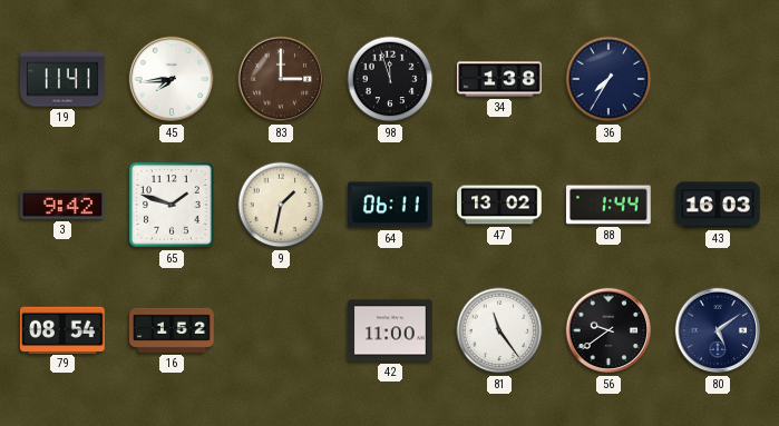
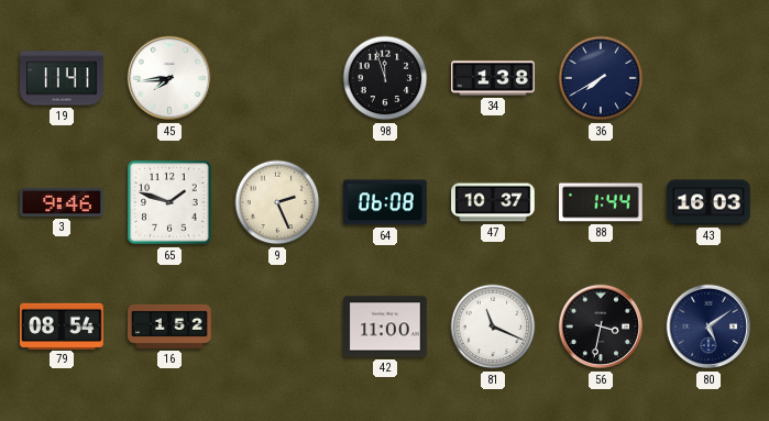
83: 3:00 -> none (280, 79)
36: 7:35 -> 7:40 (601, 78)
3: 9:42 -> 9:46 (62, 202)
9: 1:32 -> 2:26 (277, 202)
64: 06:11 -> 06:08 (386, 202)
47: 13:02 -> 10:37 (493, 202)
81: 11:24 -> 11:19 (493, 326)
56: 9:39 -> 3:32 (600, 326)
